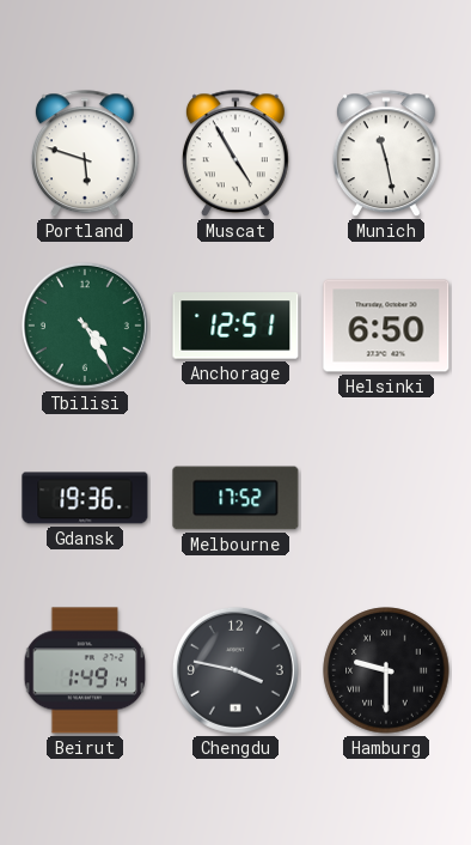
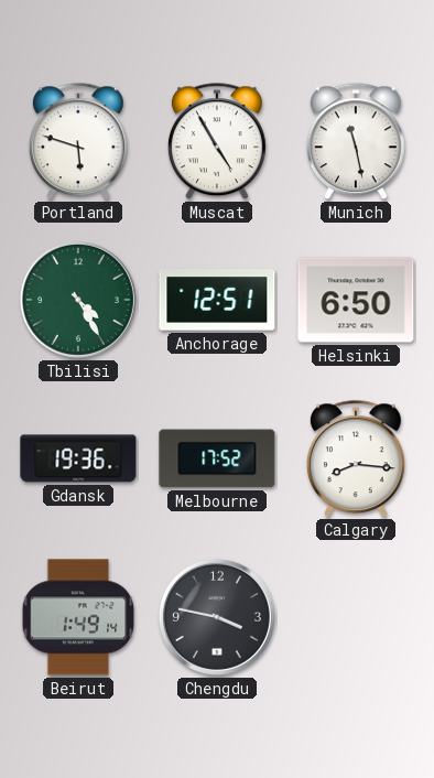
Calgary: none -> 8:16 (356, 460)
Hamburg: 9:30 -> none (386, 670)
